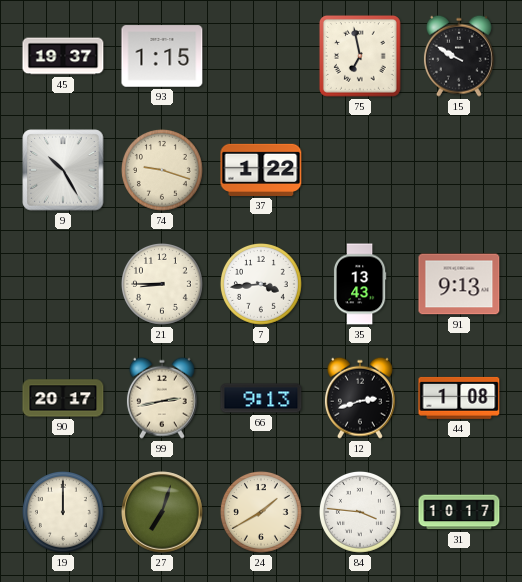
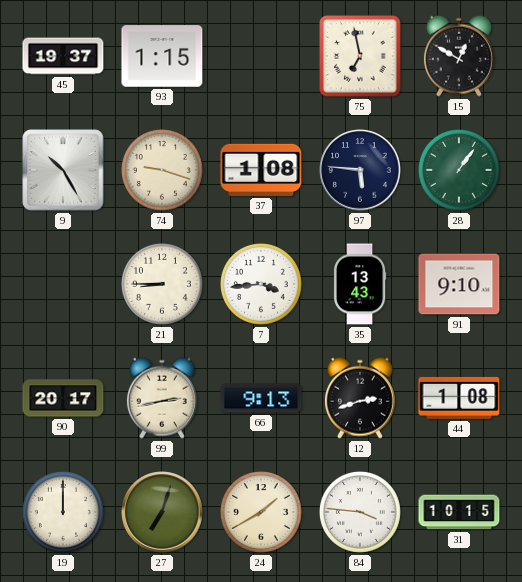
15: 9:50 -> 12:50 (459, 56)
37: 1:22 -> 1:08 (261, 170)
97: none -> 5:46 (360, 170)
28: none -> 1:06 (459, 170)
91: 9:13 -> 9:10 (459, 284)
31: 10:17 -> 10:15 (459, 512)
